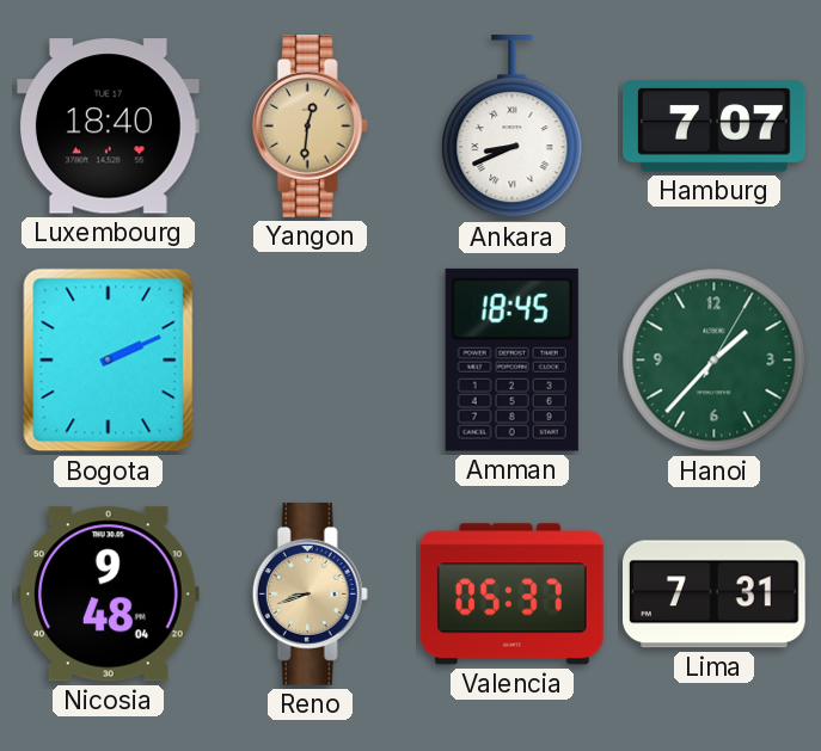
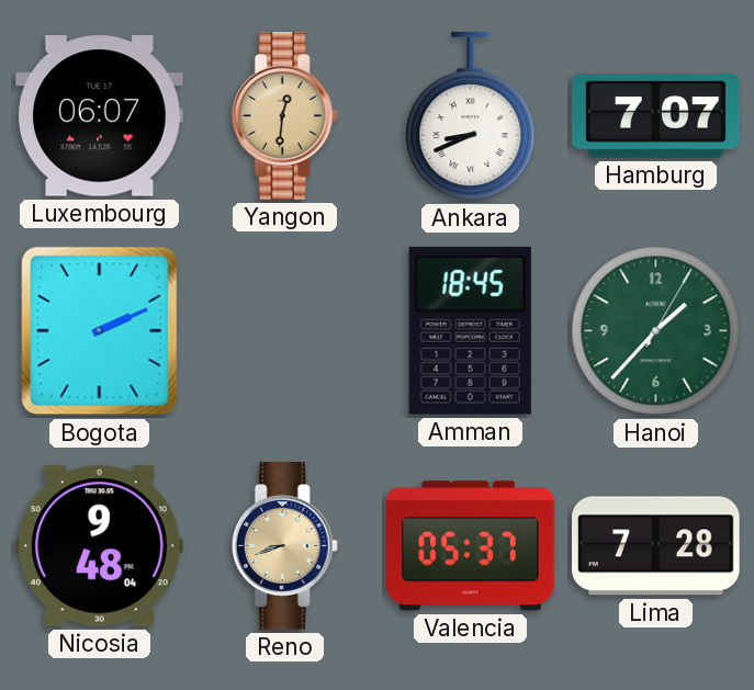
Luxembourg: 18:40 -> 06:07 (99, 116)
Lima: 7:31 -> 7:28 (656, 546)
